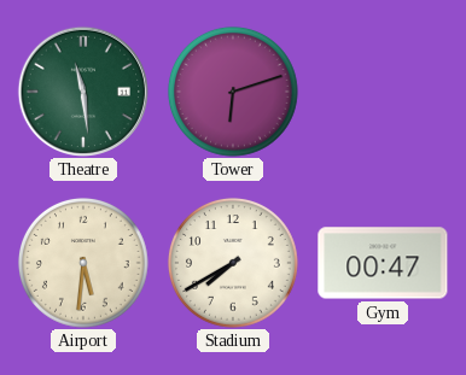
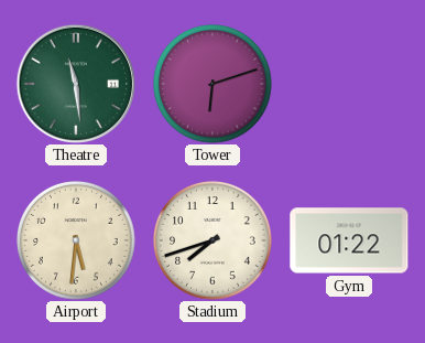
Stadium: 7:40 -> 7:42 (212, 240)
Gym: 00:47 -> 01:22 (349, 240)
